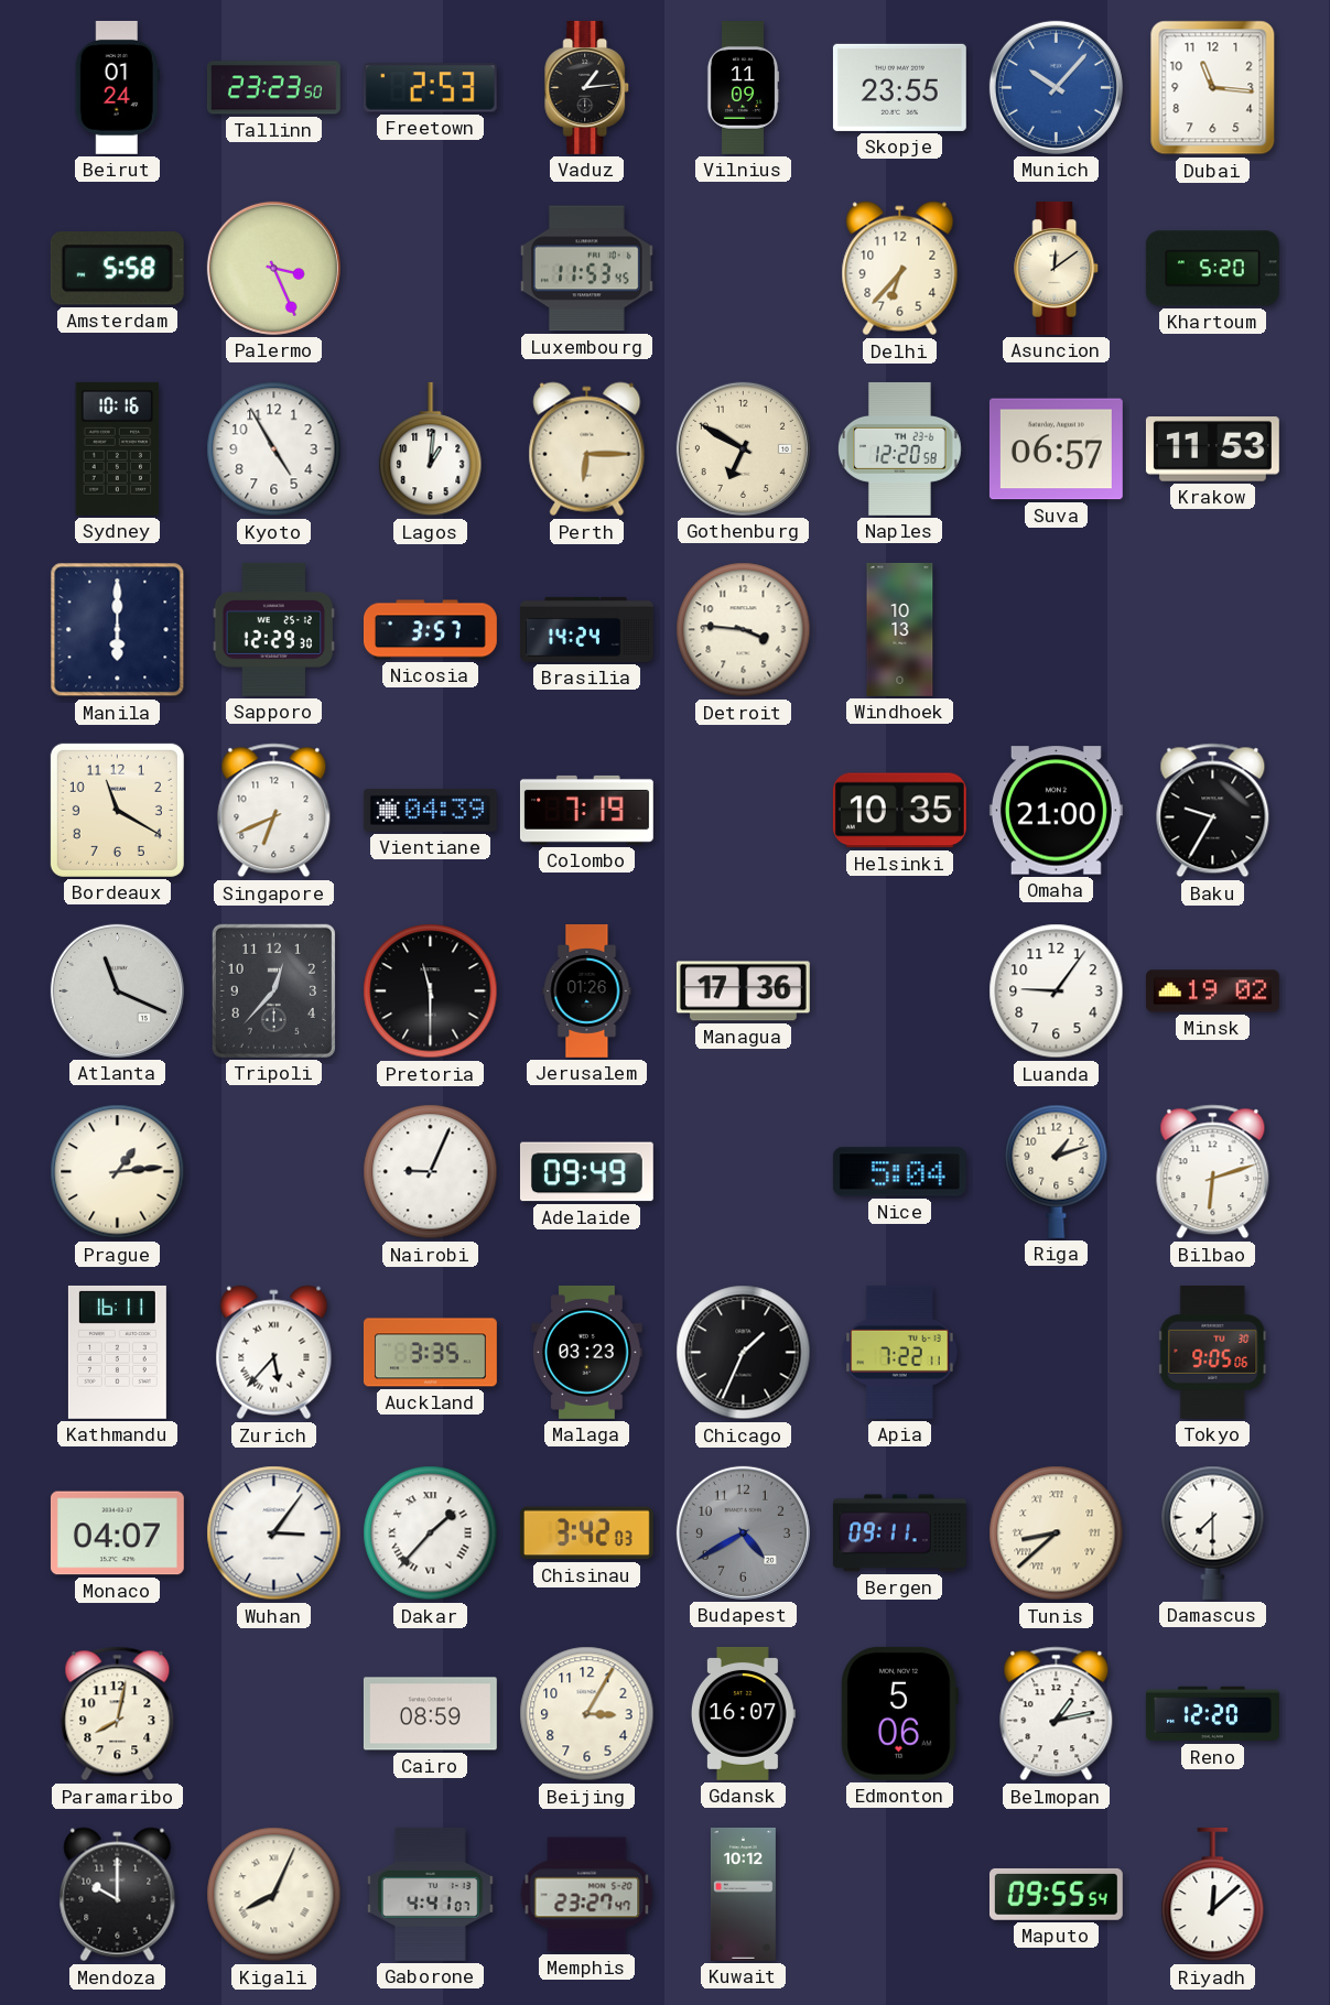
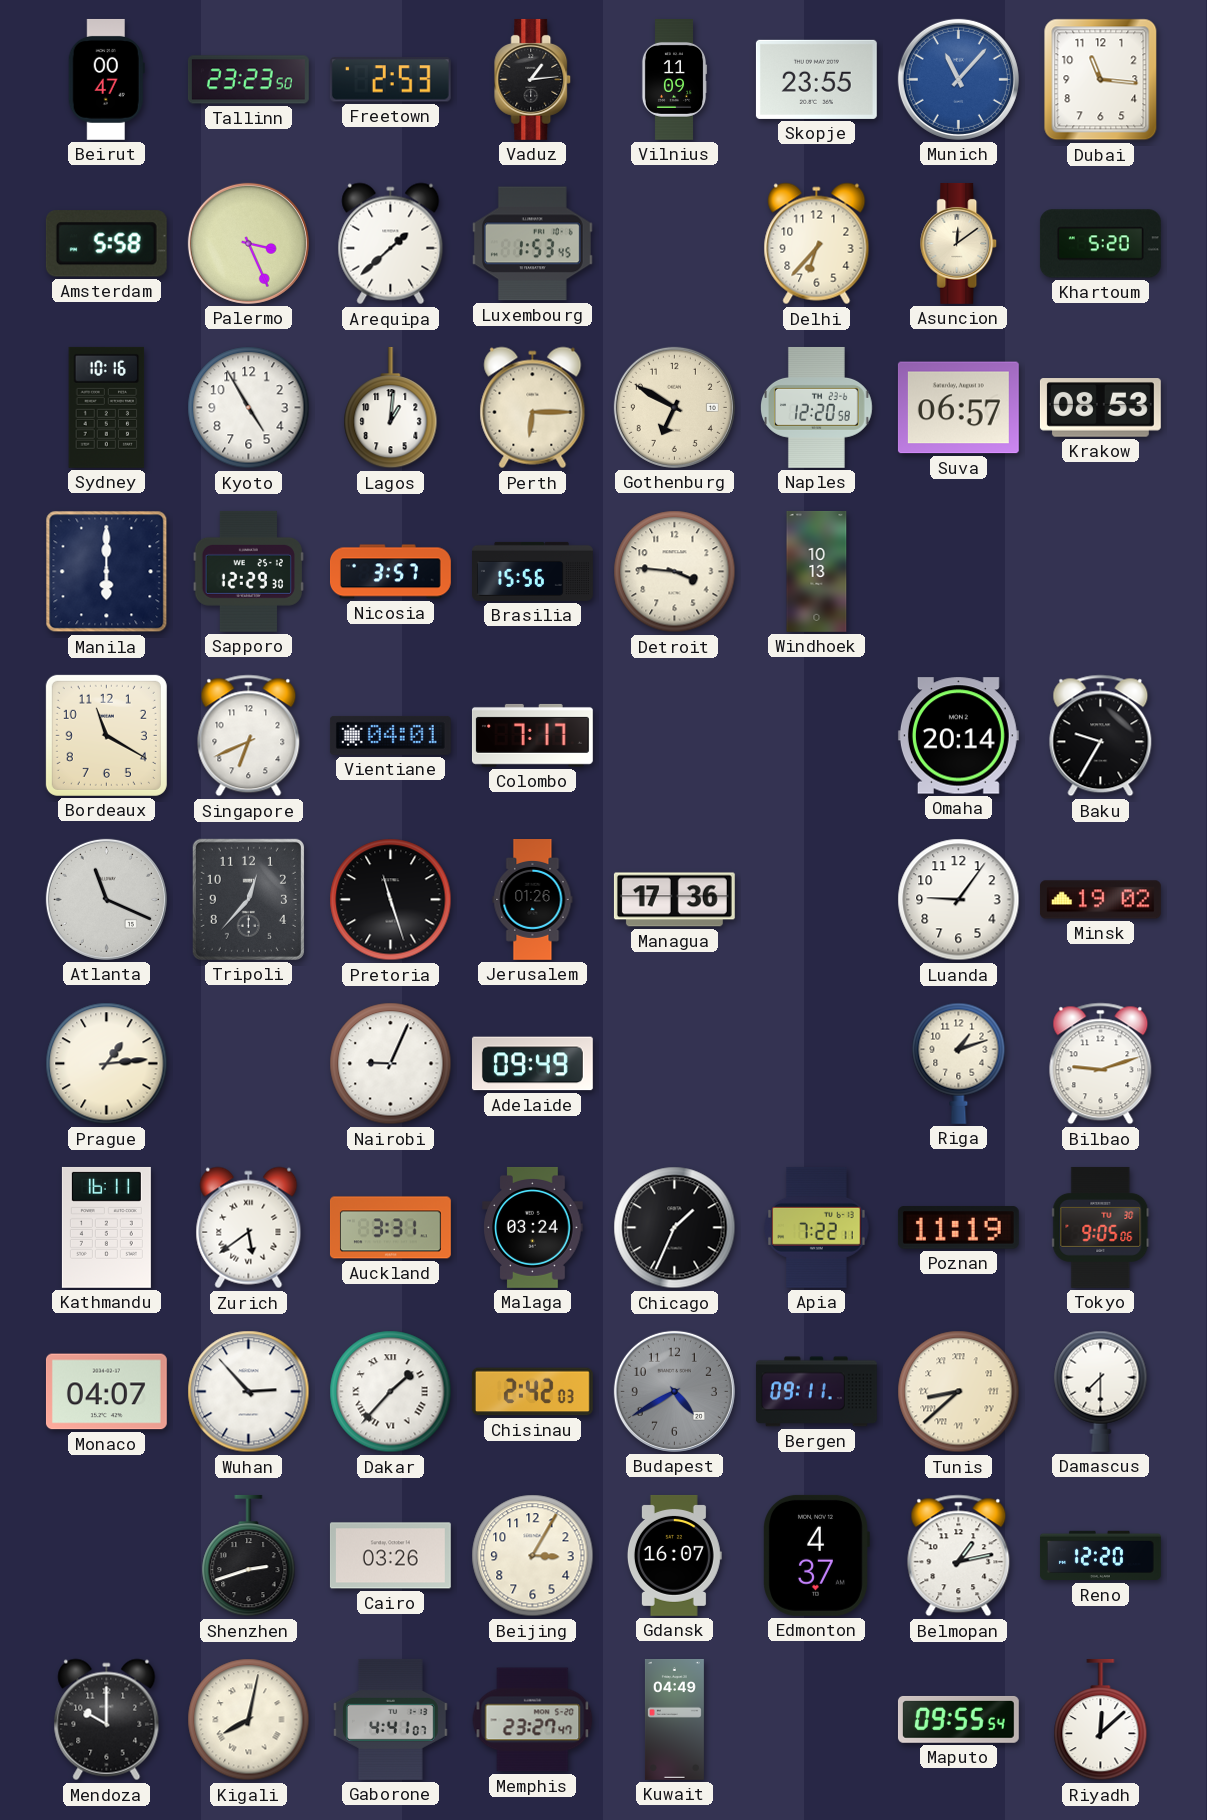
Beirut: 01:24 -> 00:47 (106, 79)
Munich: 10:07 -> 11:07 (958, 79)
Arequipa: none -> 1:38 (391, 244)
Luxembourg: 11:53 -> 1:53 (532, 244)
Krakow: 11:53 -> 08:53 (1100, 408)
Brasilia: 14:24 -> 15:56 (533, 571)
Vientiane: 04:39 -> 04:01 (390, 735)
Colombo: 7:19 -> 7:17 (532, 735)
Helsinki: 10:35 -> none (899, 811)
Omaha: 21:00 -> 20:14 (958, 736)
Pretoria: 11:30 -> 11:27 (391, 900)
Nice: 5:04 -> none (899, 1172)
Bilbao: 6:12 -> 9:12 (1101, 1064)
Zurich: 5:37 -> 5:39 (249, 1228)
Auckland: 3:35 -> 3:31 (390, 1228)
Malaga: 03:23 -> 03:24 (533, 1227)
Poznan: none -> 11:19 (958, 1228)
Wuhan: 3:06 -> 2:53 (249, 1392)
Chisinau: 3:42 -> 2:42 (532, 1392)
Paramaribo: 8:02 -> none (118, 1714)
Shenzhen: none -> 2:42 (249, 1556)
Cairo: 08:59 -> 03:26 (390, 1556)
Edmonton: 5:06 -> 4:37 (817, 1555)
Kigali: 8:04 -> 8:02 (249, 1720)
Kuwait: 10:12 -> 04:49 (674, 1720)
